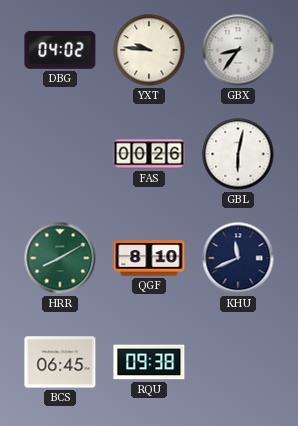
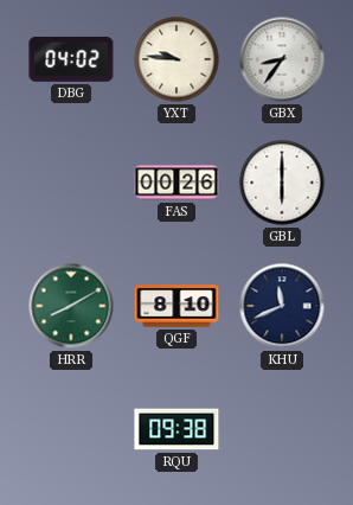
GBL: 6:02 -> 6:00 (282, 183)
BCS: 06:45 -> none (60, 362)
